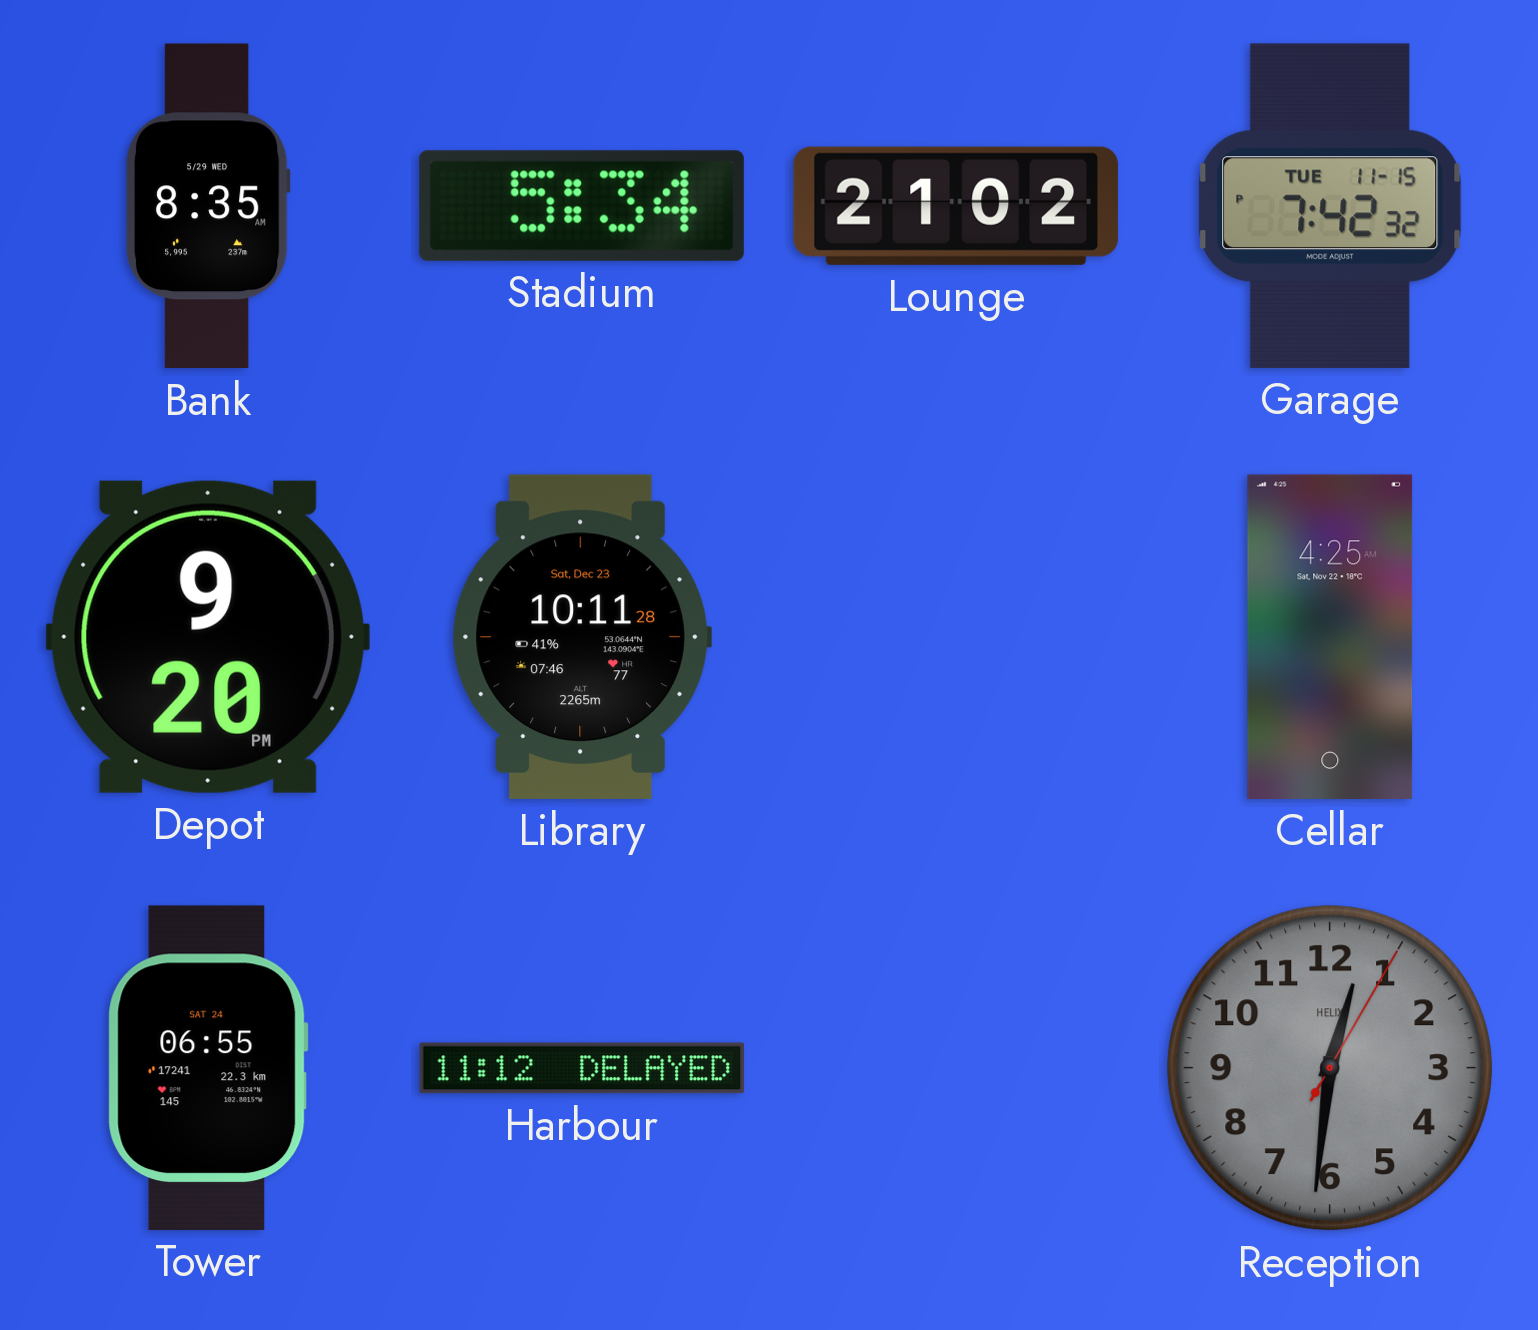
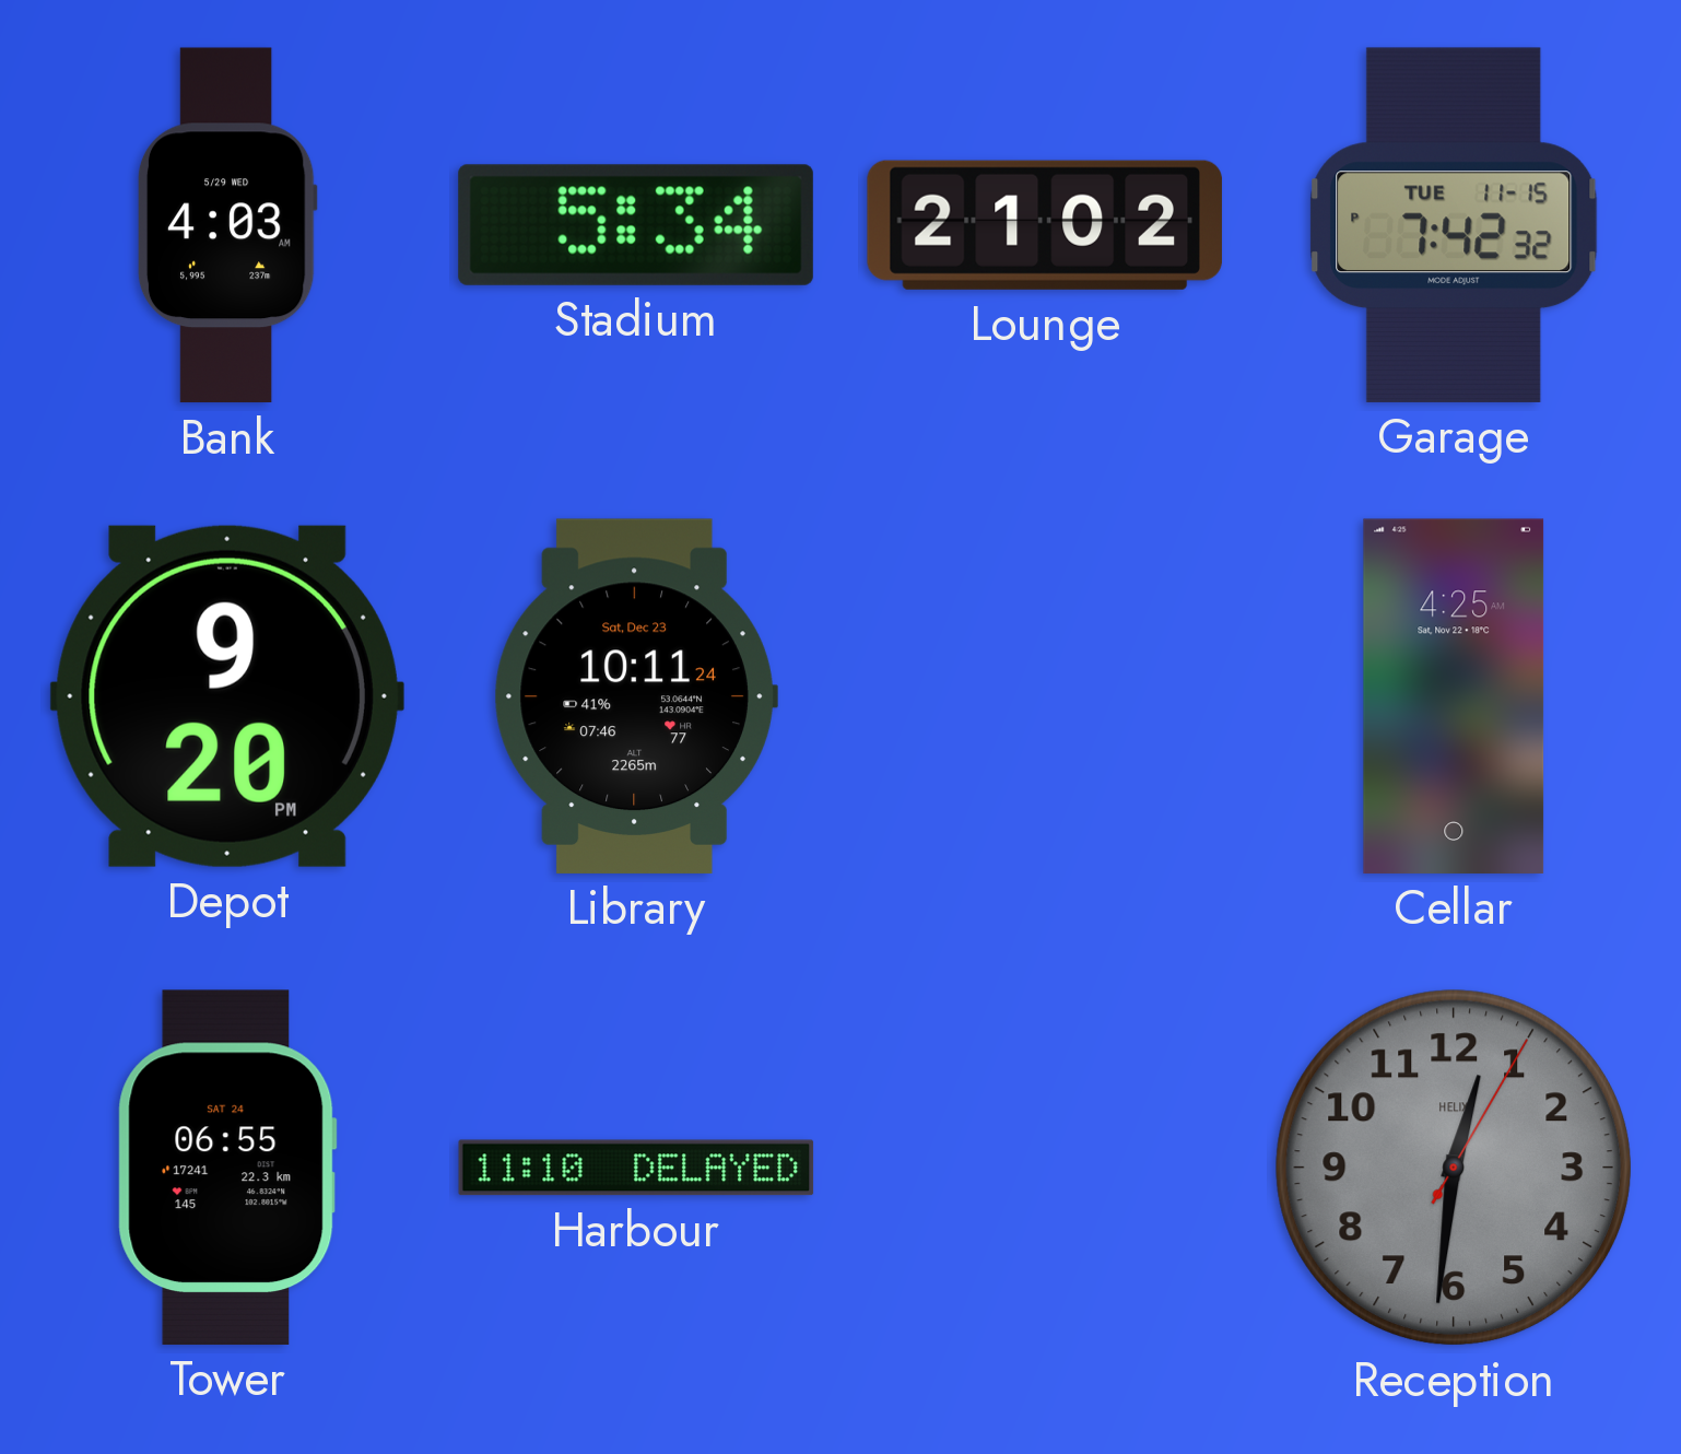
Bank: 8:35 -> 4:03 (227, 225)
Library: 10:11:28 -> 10:11:24 (636, 696)
Harbour: 11:12 -> 11:10 (636, 1168)
